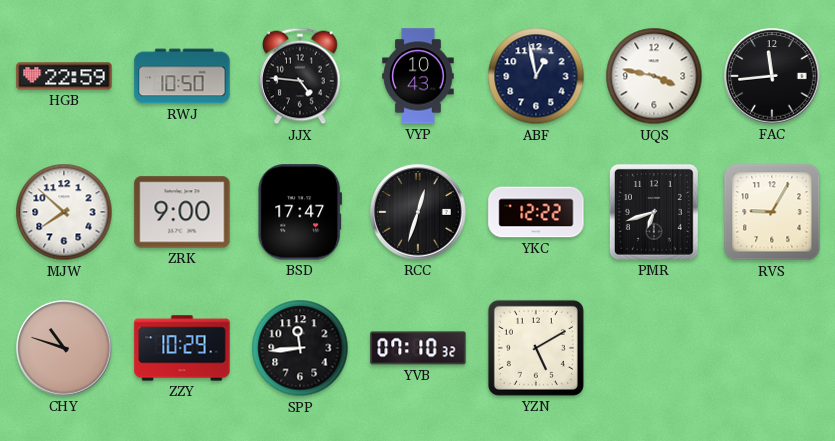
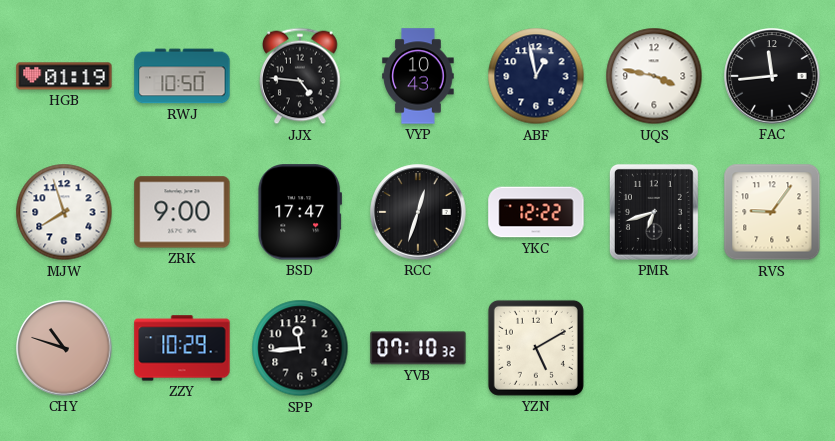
HGB: 22:59 -> 01:19 (64, 76)
MJW: 7:52 -> 7:57 (64, 212)
RVS: 9:05 -> 9:06 (772, 212)
